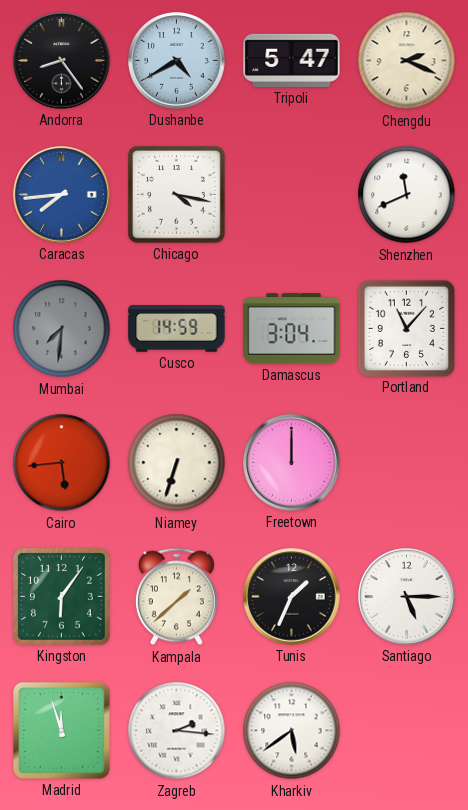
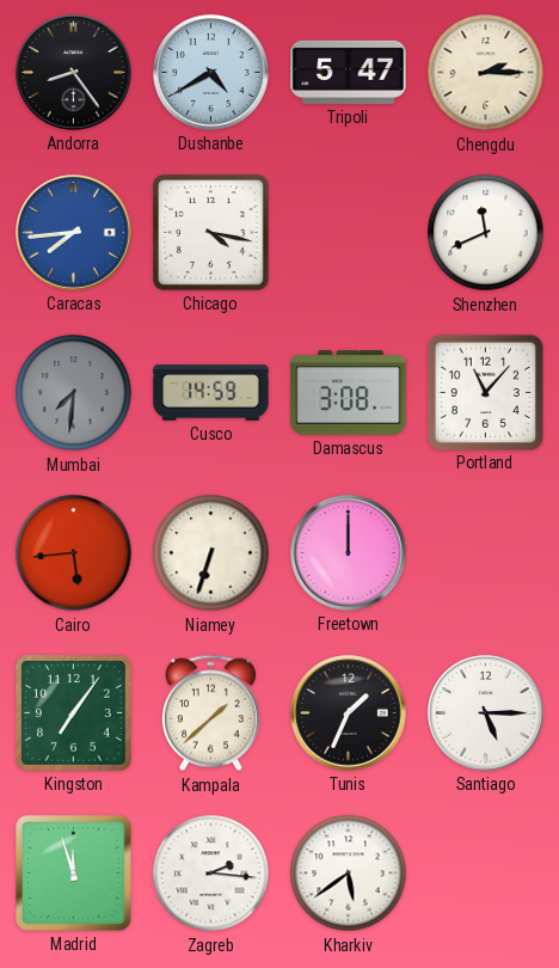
Chengdu: 2:19 -> 2:15 (486, 73)
Damascus: 3:04 -> 3:08 (349, 393)
Kingston: 6:06 -> 7:06 (74, 713)
